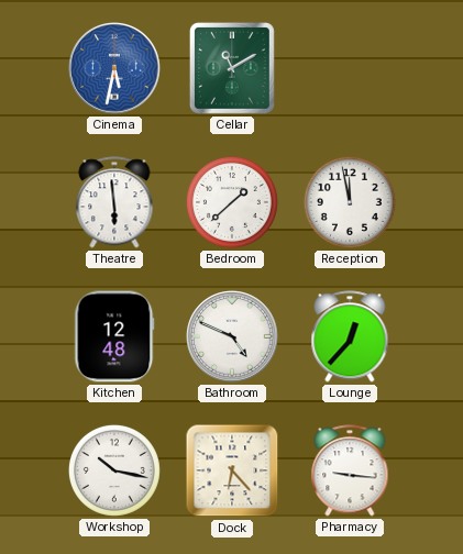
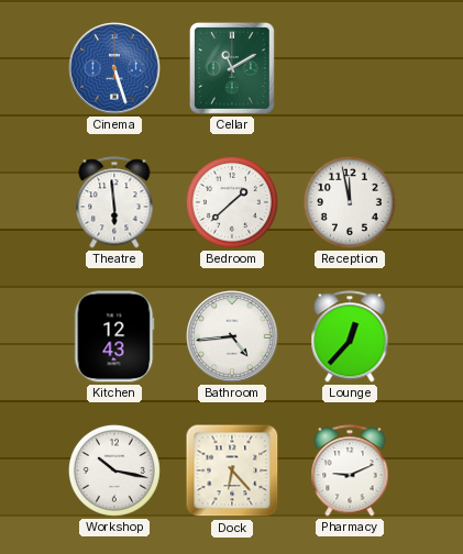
Cinema: 5:32 -> 5:27 (114, 68)
Kitchen: 12:48 -> 12:43 (114, 336)
Bathroom: 4:49 -> 4:44 (232, 336)
Pharmacy: 9:16 -> 9:11 (350, 470)
